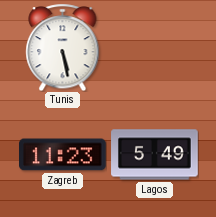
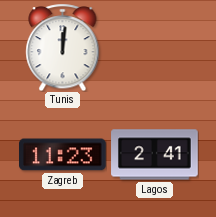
Tunis: 5:28 -> 12:01 (63, 47)
Lagos: 5:49 -> 2:41 (155, 155)
